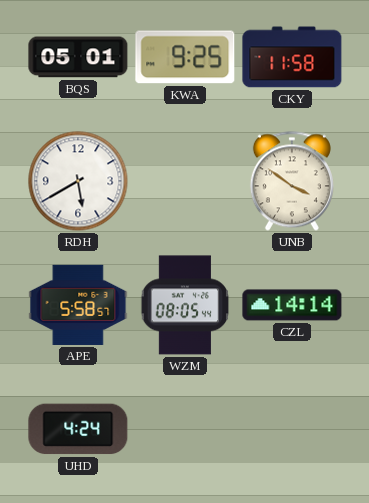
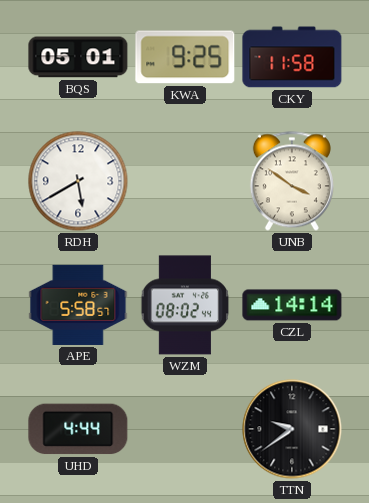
WZM: 08:05 -> 08:02 (185, 305)
UHD: 4:24 -> 4:44 (78, 429)
TTN: none -> 9:39 (292, 429)
